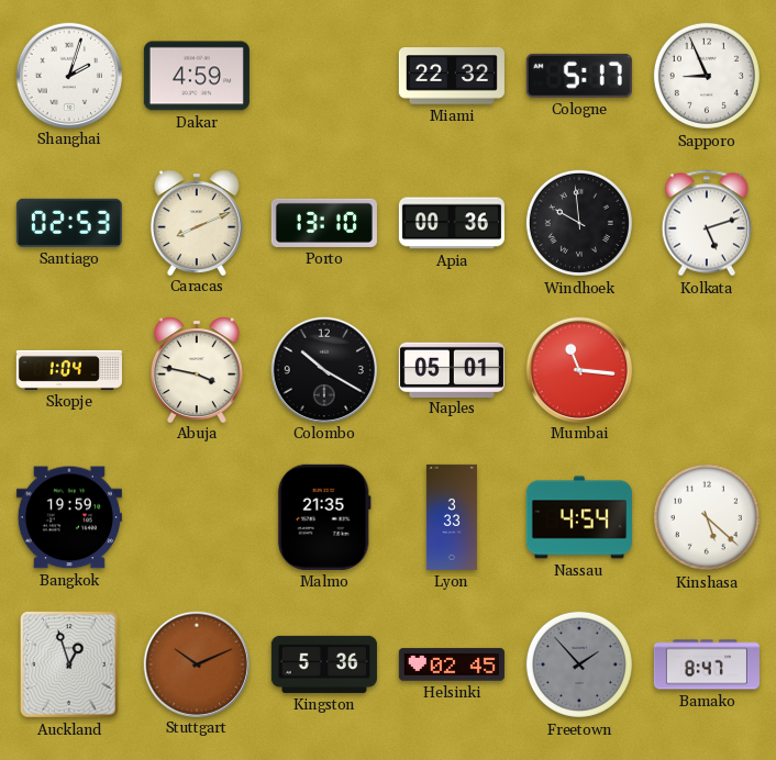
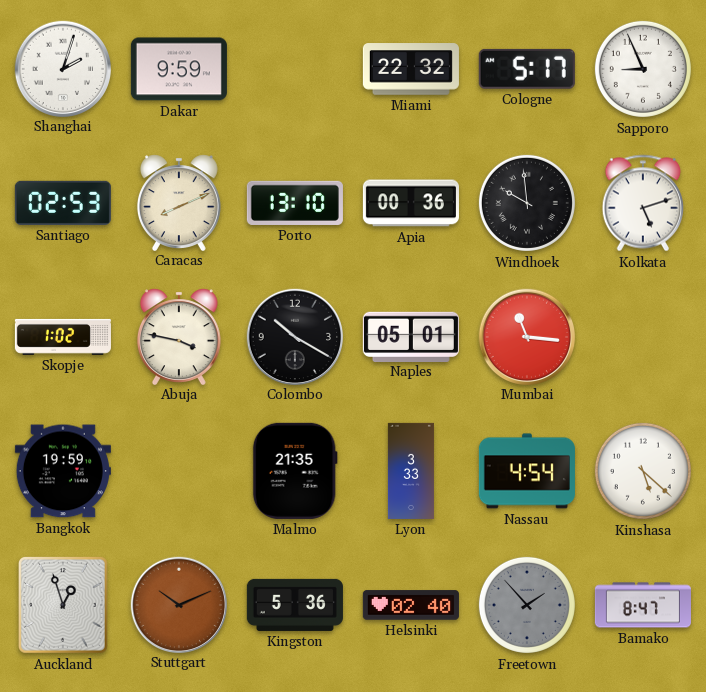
Dakar: 4:59 -> 9:59 (179, 69)
Skopje: 1:04 -> 1:02 (63, 337)
Helsinki: 02:45 -> 02:40 (411, 605)
